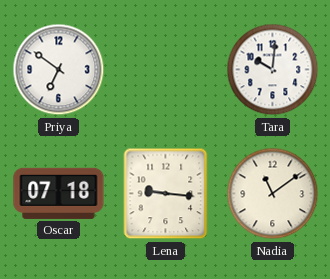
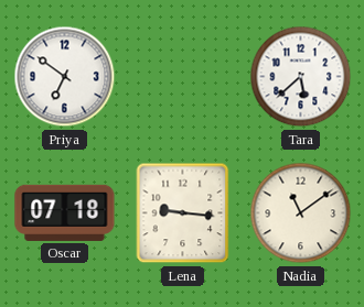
Tara: 10:01 -> 5:38 (301, 77)
